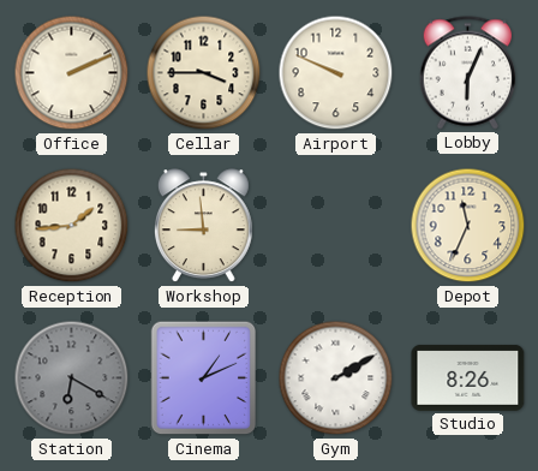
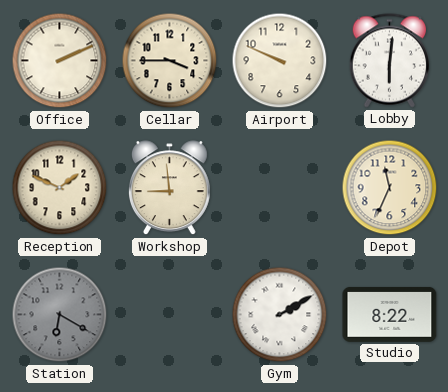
Lobby: 6:04 -> 6:01 (390, 61)
Reception: 1:44 -> 1:49 (60, 188)
Cinema: 1:11 -> none (204, 378)
Studio: 8:26 -> 8:22 (390, 314)
